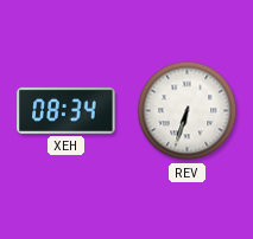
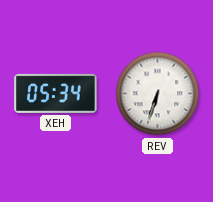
XEH: 08:34 -> 05:34 (56, 93)
